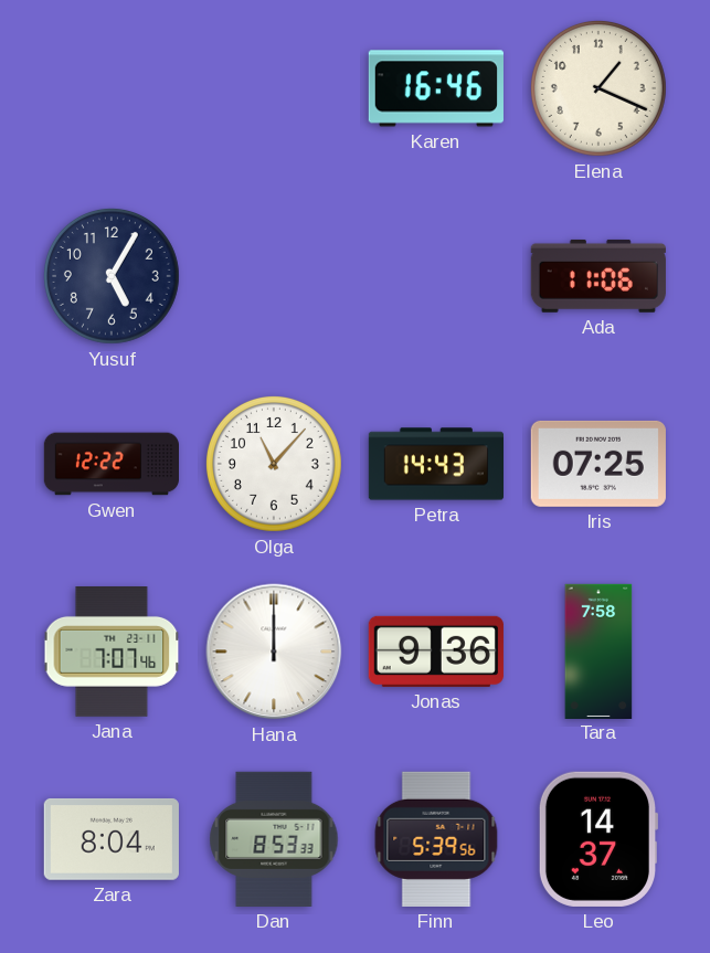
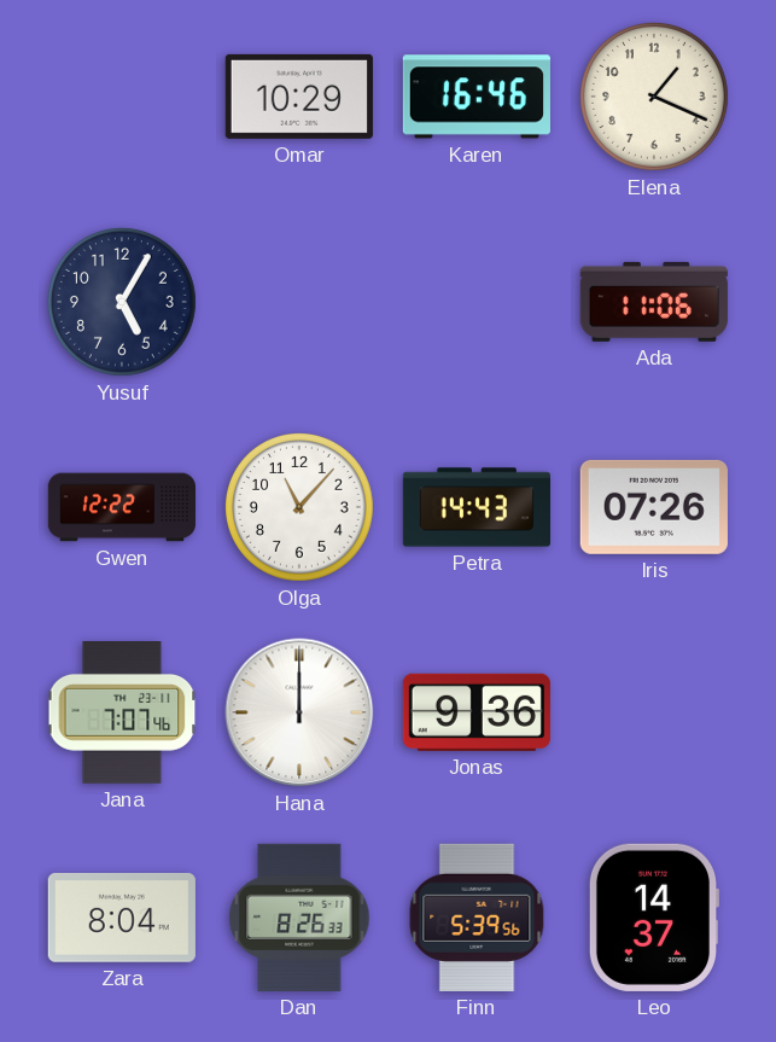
Omar: none -> 10:29 (299, 97)
Iris: 07:25 -> 07:26 (654, 507)
Tara: 7:58 -> none (598, 650)
Dan: 8:53 -> 8:26 (299, 918)
